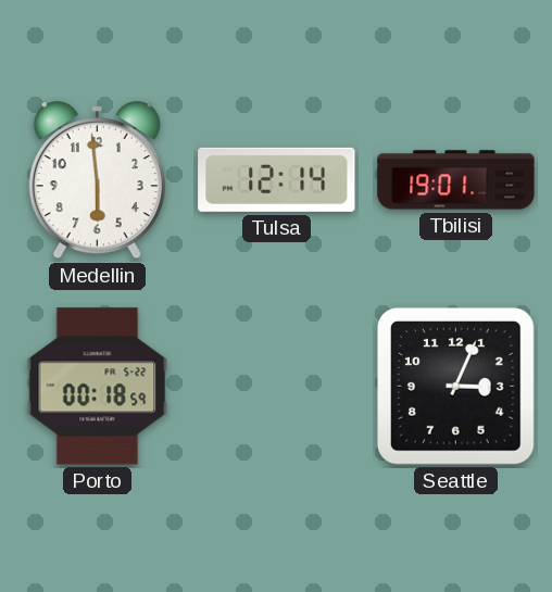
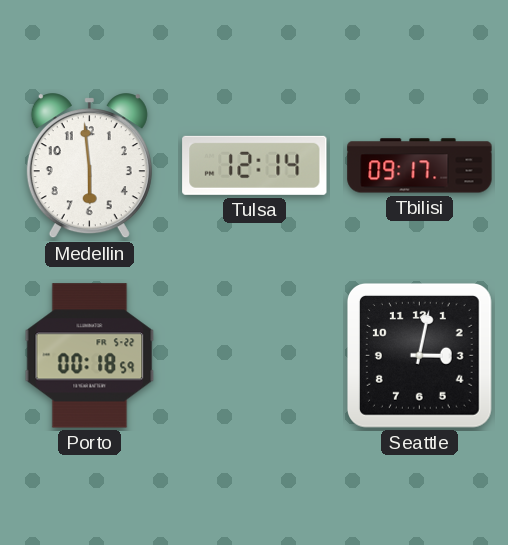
Tbilisi: 19:01 -> 09:17 (420, 166)
Seattle: 3:04 -> 3:02 (419, 355)
